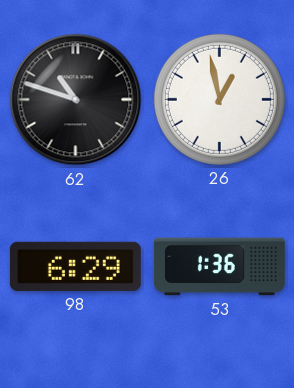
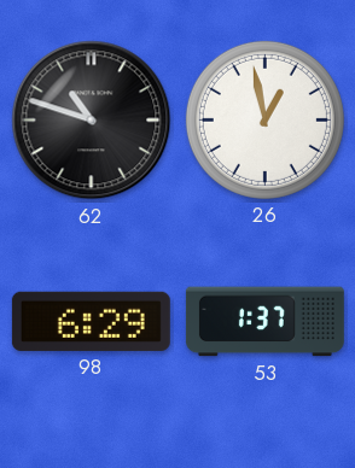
53: 1:36 -> 1:37 (264, 322)
